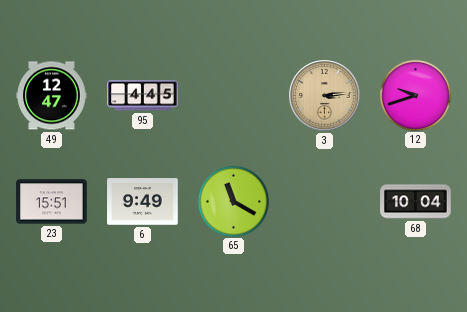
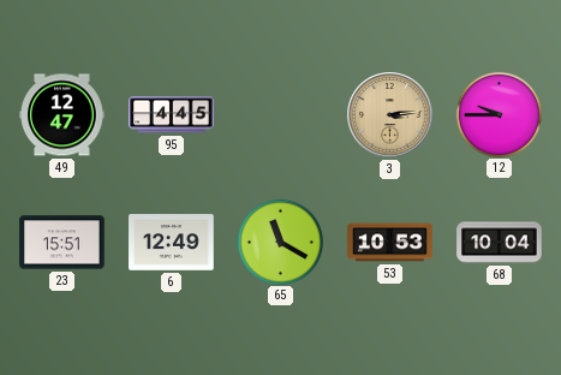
12: 9:42 -> 9:45 (499, 114)
6: 9:49 -> 12:49 (172, 243)
53: none -> 10:53 (390, 243)
